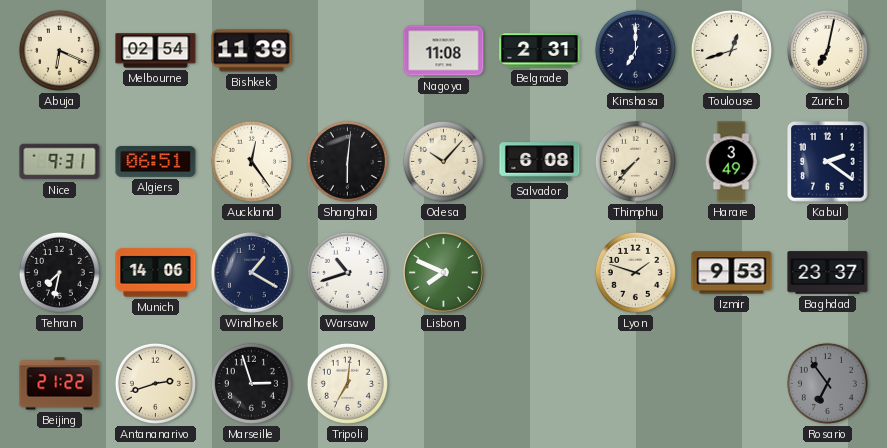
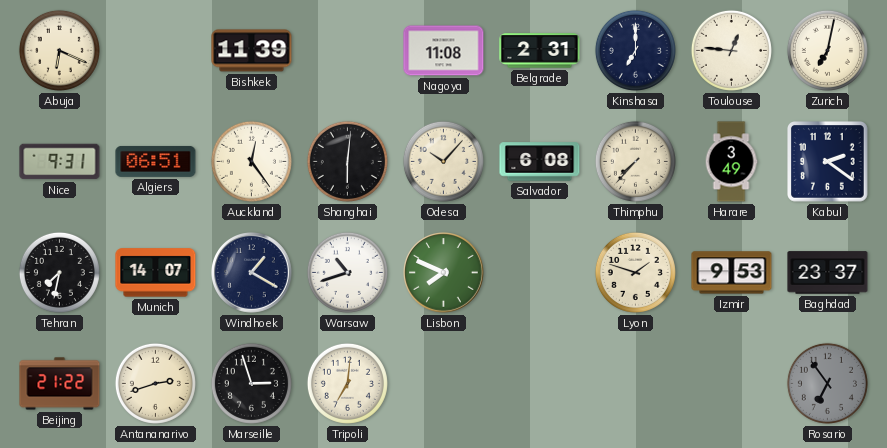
Melbourne: 02:54 -> none (156, 51)
Toulouse: 12:42 -> 12:46 (731, 50)
Munich: 14:06 -> 14:07 (156, 273)
